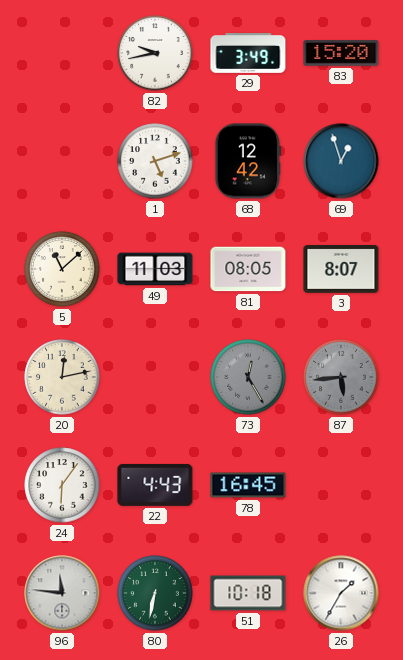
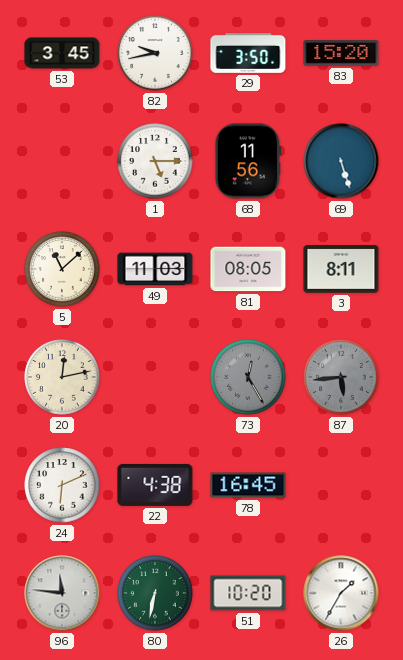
53: none -> 3:45 (62, 53)
29: 3:49 -> 3:50 (248, 54)
1: 5:12 -> 5:15 (155, 161)
68: 12:42 -> 11:56 (247, 161)
69: 12:57 -> 5:27 (341, 161)
3: 8:07 -> 8:11 (341, 269)
24: 6:06 -> 6:11 (62, 485)
22: 4:43 -> 4:38 (155, 485)
51: 10:18 -> 10:20 (248, 593)
